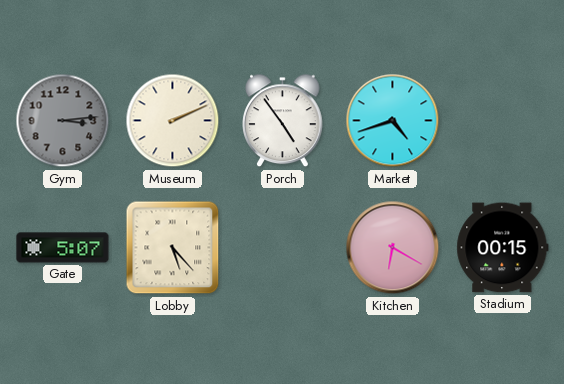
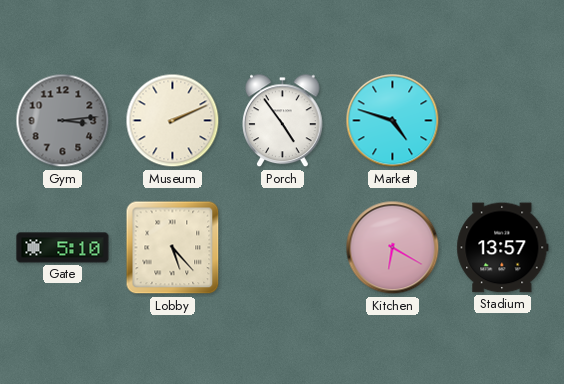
Market: 4:42 -> 4:48 (393, 121)
Gate: 5:07 -> 5:10 (63, 248)
Stadium: 00:15 -> 13:57 (503, 248)
